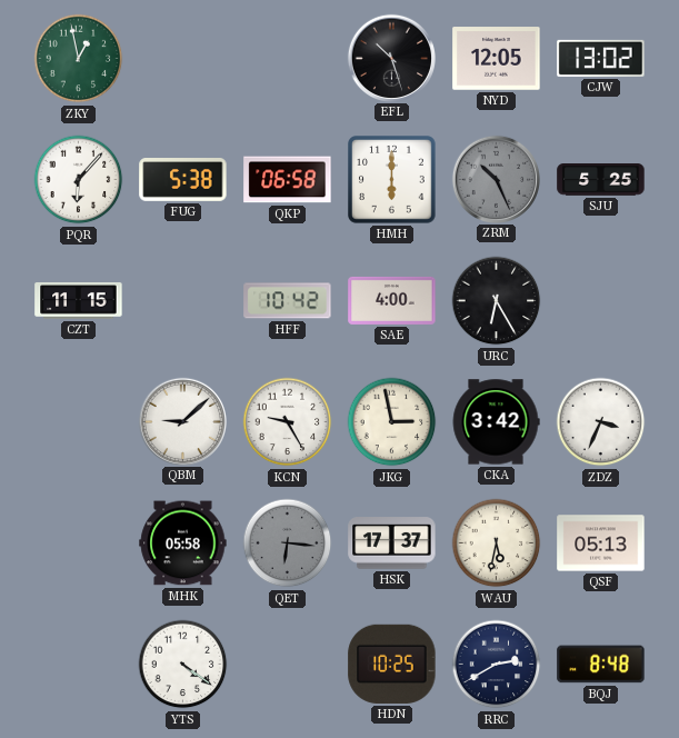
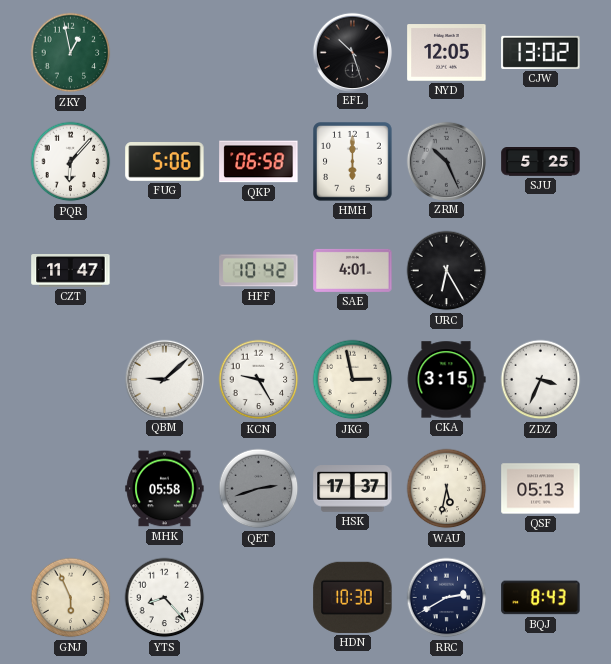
FUG: 5:38 -> 5:06 (165, 162)
CZT: 11:15 -> 11:47 (71, 271)
SAE: 4:00 -> 4:01 (353, 270)
CKA: 3:42 -> 3:15 (446, 380)
QET: 6:16 -> 2:42 (259, 489)
GNJ: none -> 5:56 (71, 598)
YTS: 4:21 -> 8:23 (165, 598)
HDN: 10:25 -> 10:30 (353, 597)
BQJ: 8:48 -> 8:43 (541, 598)
